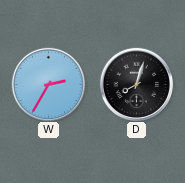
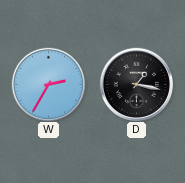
D: 8:03 -> 1:17 (136, 84)
